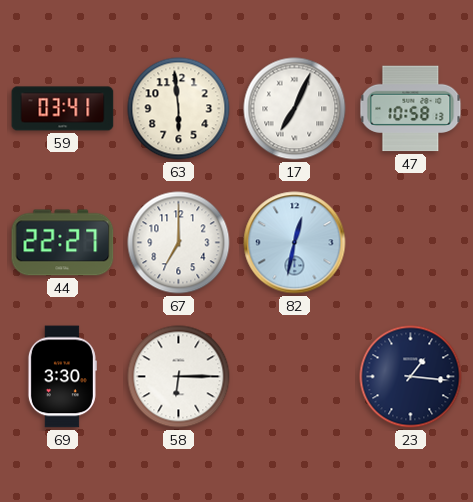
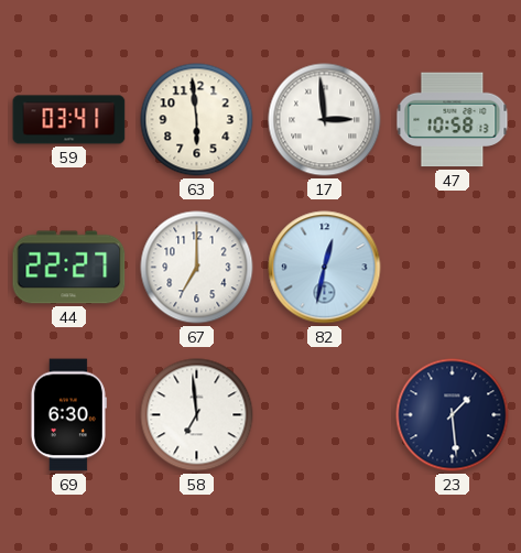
17: 7:04 -> 2:59 (325, 120)
69: 3:30 -> 6:30 (68, 415)
58: 6:15 -> 6:59 (197, 415)
23: 1:16 -> 1:29 (453, 415)
